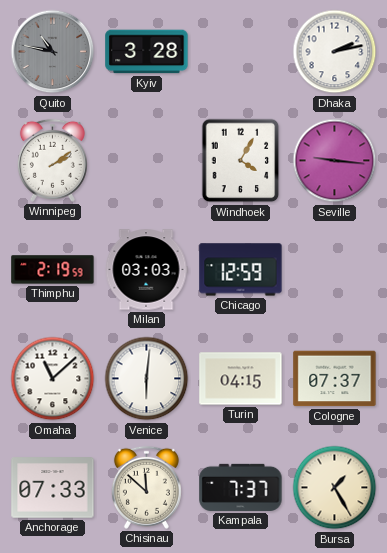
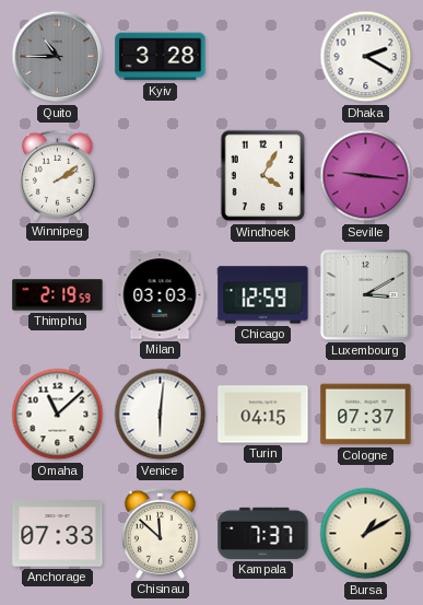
Quito: 10:47 -> 10:45 (58, 57)
Dhaka: 2:13 -> 2:20 (366, 57)
Luxembourg: none -> 3:10 (365, 294)
Bursa: 1:25 -> 1:10 (366, 534)
